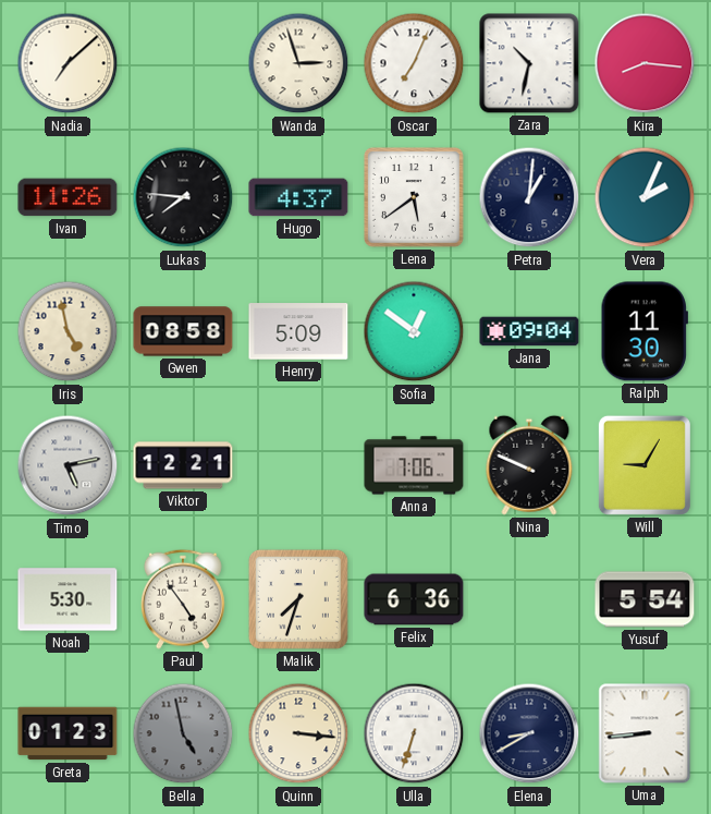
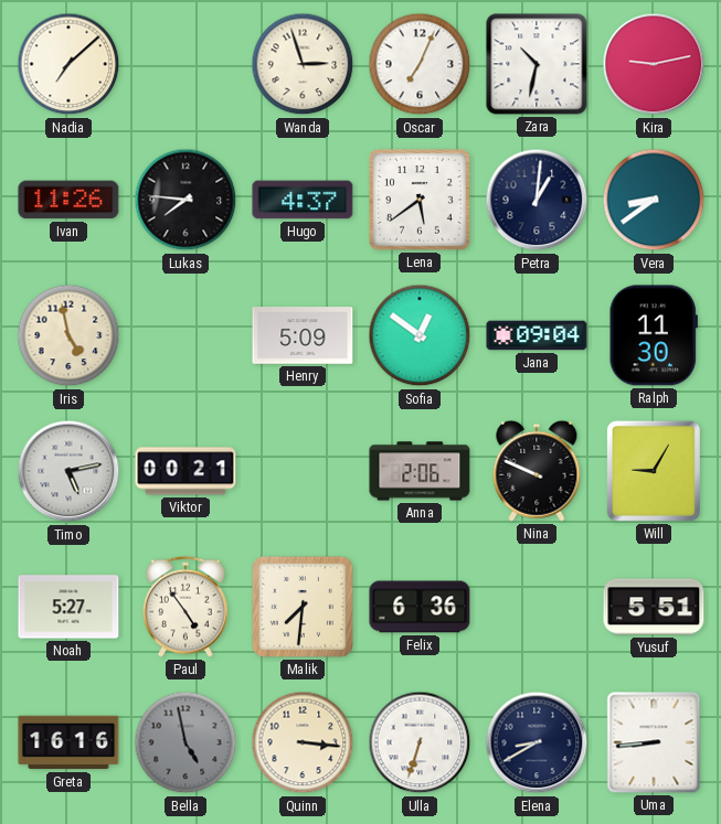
Kira: 8:16 -> 9:13 (654, 64)
Vera: 2:04 -> 8:39 (654, 200)
Gwen: 08:58 -> none (183, 331)
Viktor: 12:21 -> 00:21 (185, 471)
Anna: 7:06 -> 2:06 (420, 471)
Noah: 5:30 -> 5:27 (68, 607)
Malik: 7:33 -> 7:31 (303, 607)
Yusuf: 5:54 -> 5:51 (654, 607)
Greta: 01:23 -> 16:16 (68, 742)
